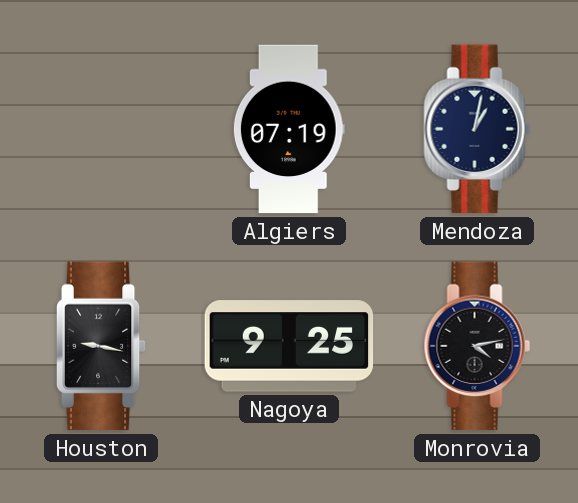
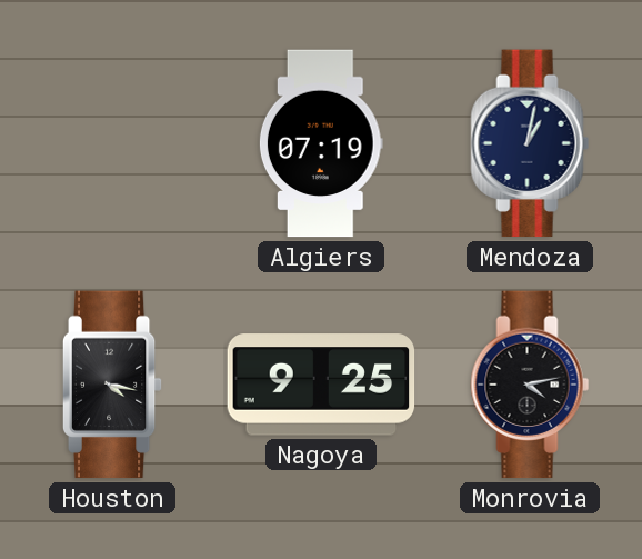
Houston: 9:17 -> 4:17 (112, 385)
